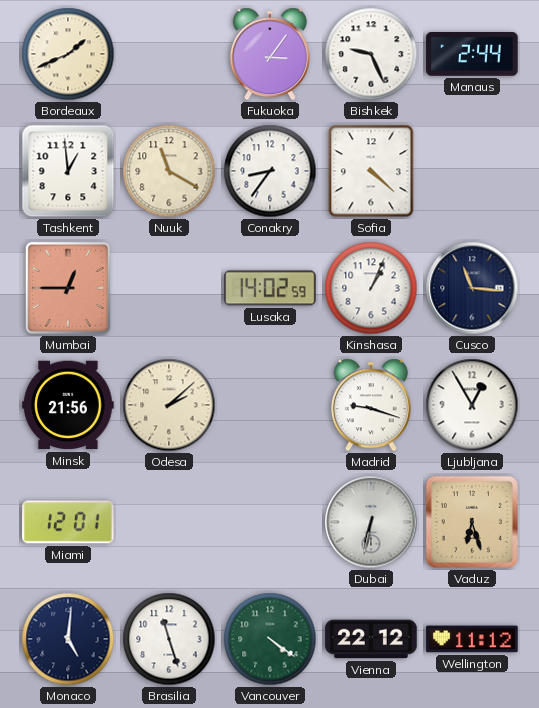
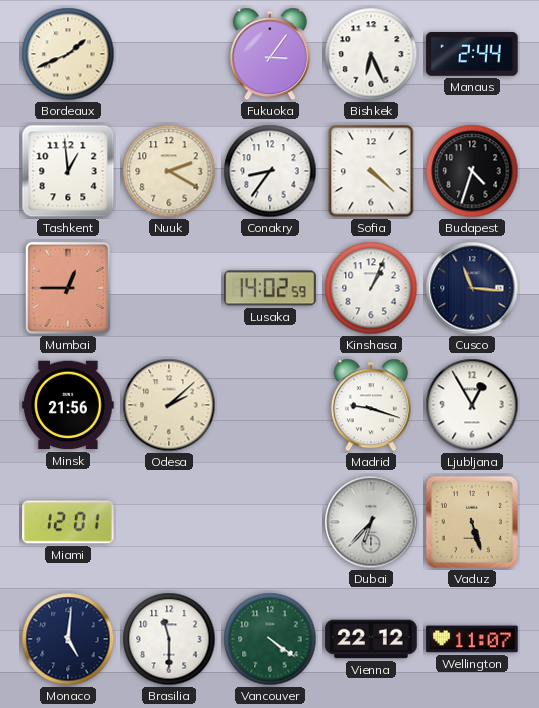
Bishkek: 9:26 -> 6:26 (371, 54)
Nuuk: 11:20 -> 2:20 (169, 171)
Budapest: none -> 4:33 (472, 171)
Dubai: 6:32 -> 6:37 (371, 522)
Vaduz: 6:27 -> 5:27 (472, 522)
Brasilia: 11:27 -> 11:30 (169, 639)
Wellington: 11:12 -> 11:07 (472, 639)
